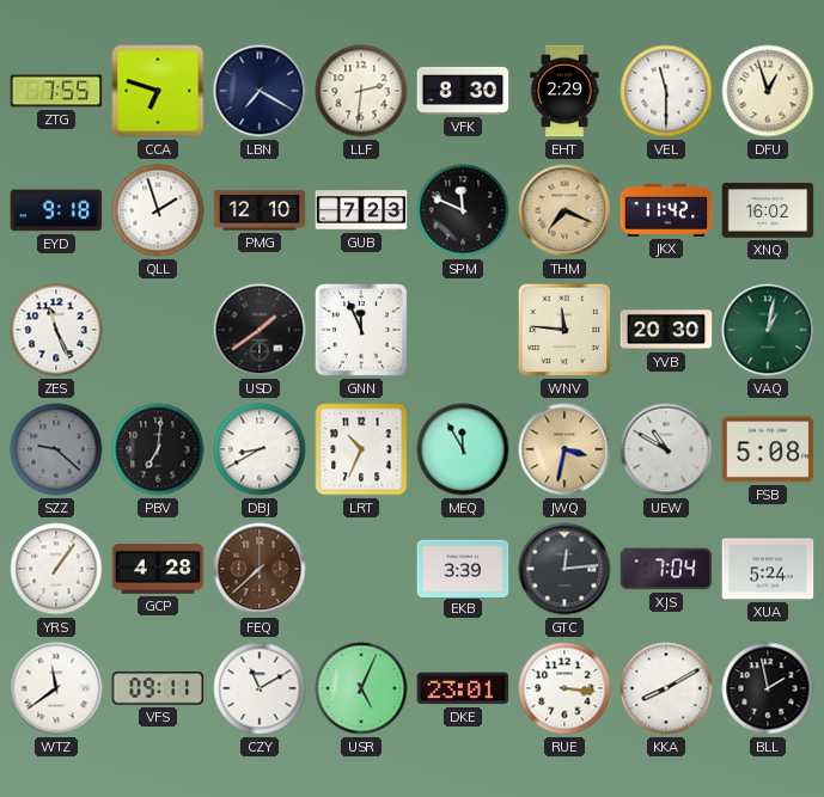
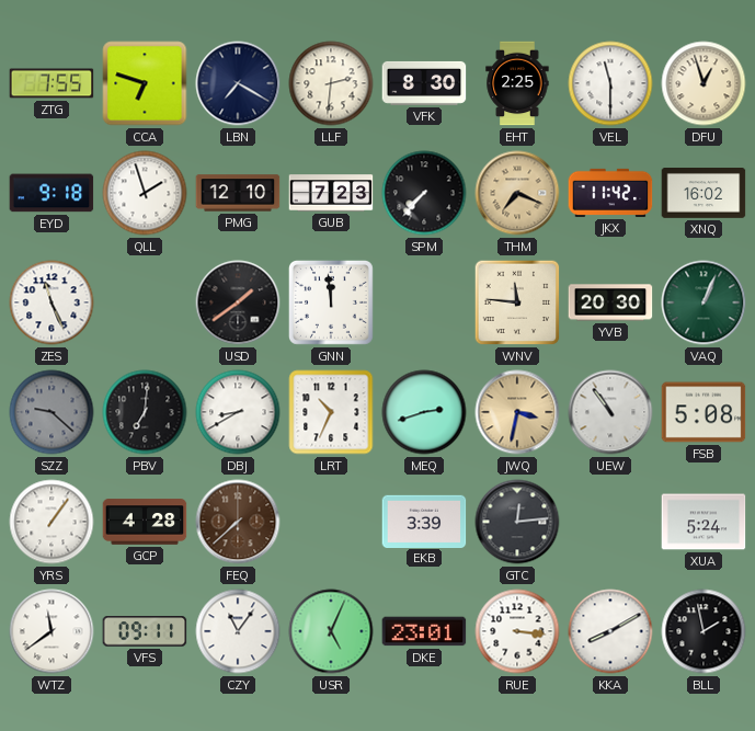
EHT: 2:29 -> 2:25 (517, 83)
SPM: 11:49 -> 7:37 (424, 193)
GNN: 11:56 -> 11:59 (331, 302)
VAQ: 1:02 -> 1:04 (703, 302)
MEQ: 11:55 -> 2:42 (424, 412)
UEW: 10:50 -> 10:54 (610, 412)
XJS: 7:04 -> none (666, 569)
CZY: 11:10 -> 11:06 (238, 631)
